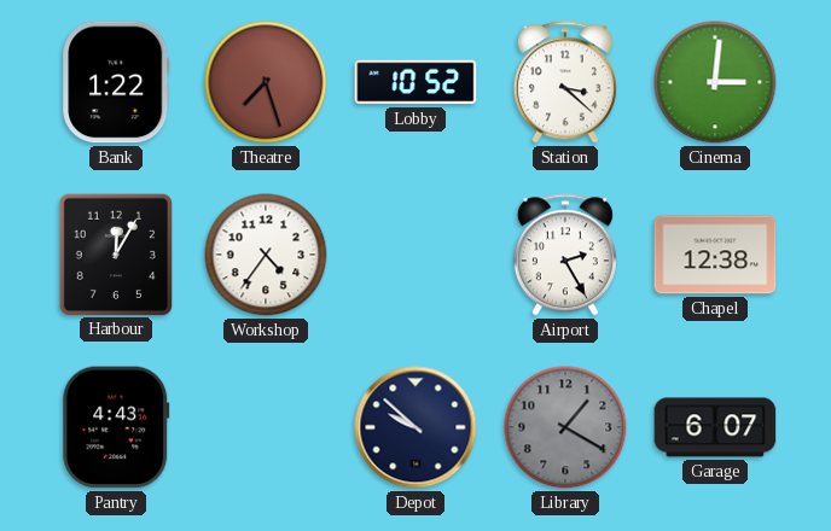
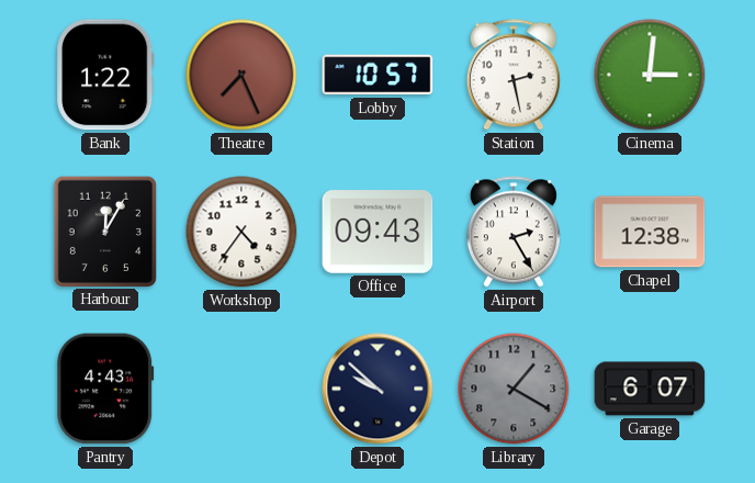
Theatre: 7:27 -> 7:26 (241, 75)
Lobby: 10:52 -> 10:57 (377, 75)
Station: 3:22 -> 2:28 (514, 75)
Office: none -> 09:43 (377, 232)
